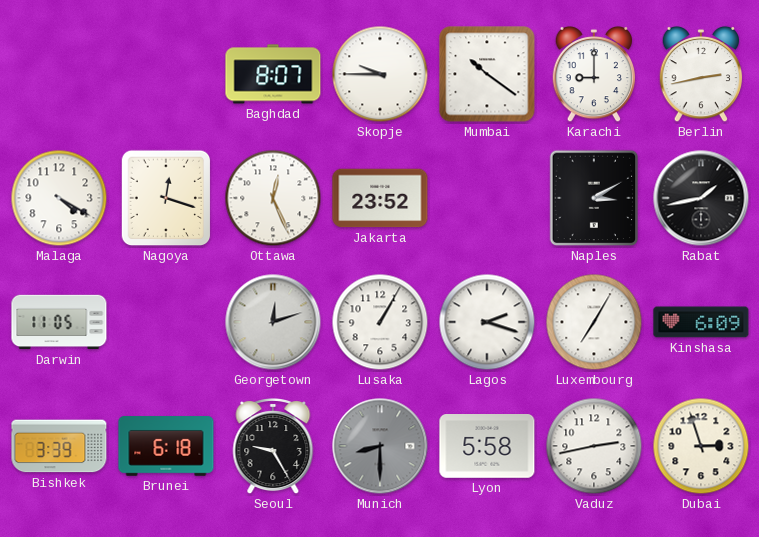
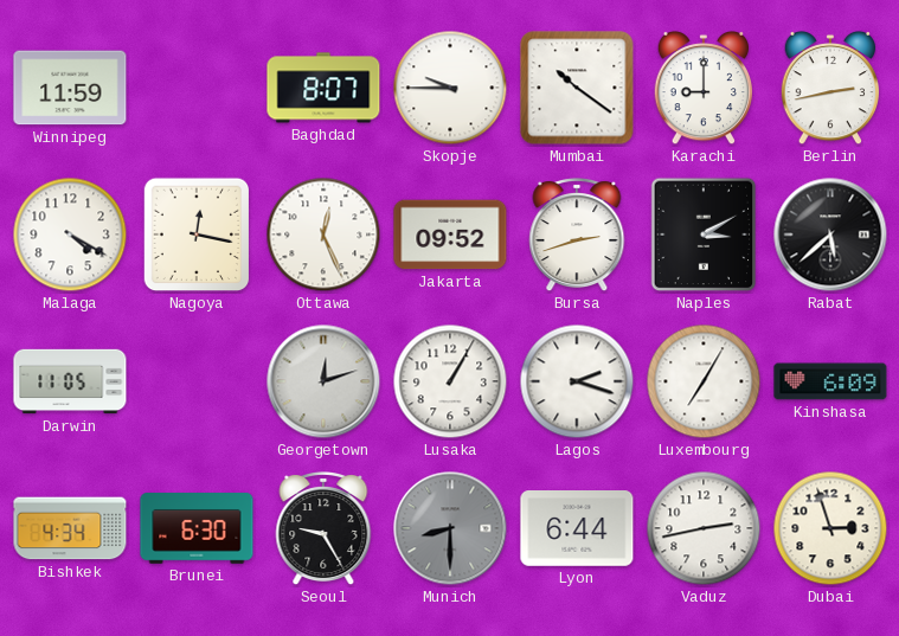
Winnipeg: none -> 11:59 (70, 88)
Nagoya: 12:18 -> 12:17 (197, 235)
Jakarta: 23:52 -> 09:52 (450, 235)
Bursa: none -> 2:42 (577, 236)
Rabat: 1:43 -> 5:38 (830, 235)
Bishkek: 3:39 -> 4:34 (70, 528)
Brunei: 6:18 -> 6:30 (197, 528)
Lyon: 5:58 -> 6:44 (577, 529)
